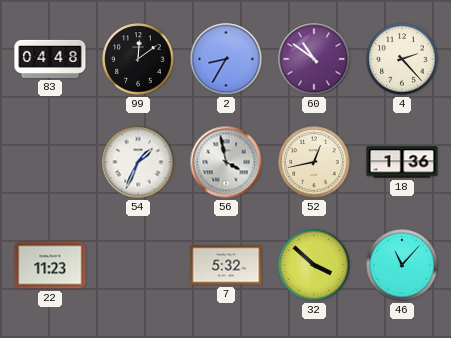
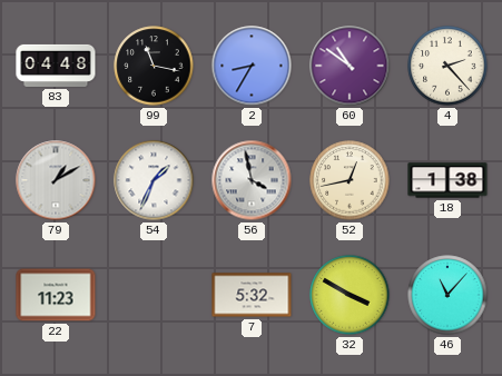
99: 12:09 -> 11:17 (154, 66)
79: none -> 1:10 (56, 180)
18: 1:36 -> 1:38 (447, 180)
32: 3:52 -> 3:50 (350, 295)
